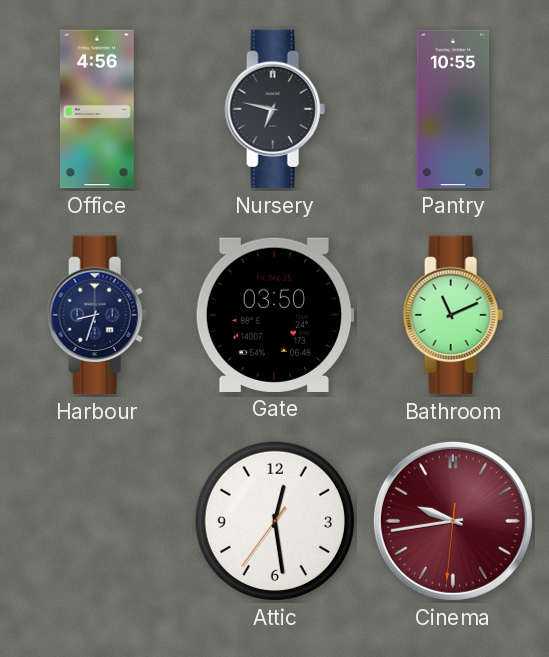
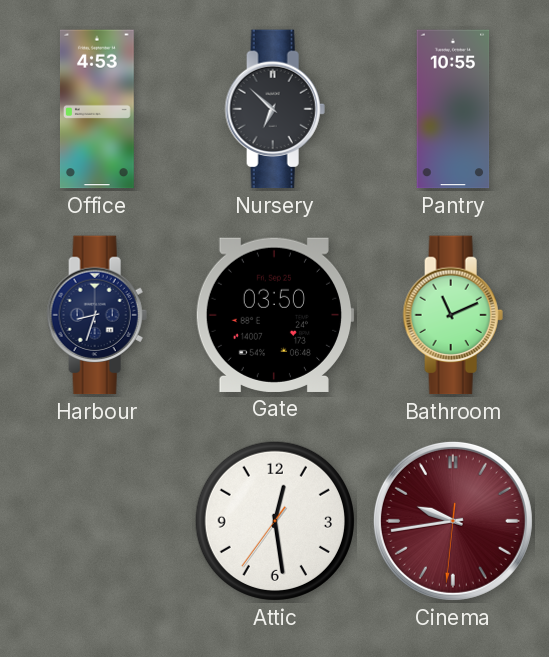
Office: 4:56 -> 4:53 (97, 109)
Nursery: 6:47 -> 6:52 (275, 109)
